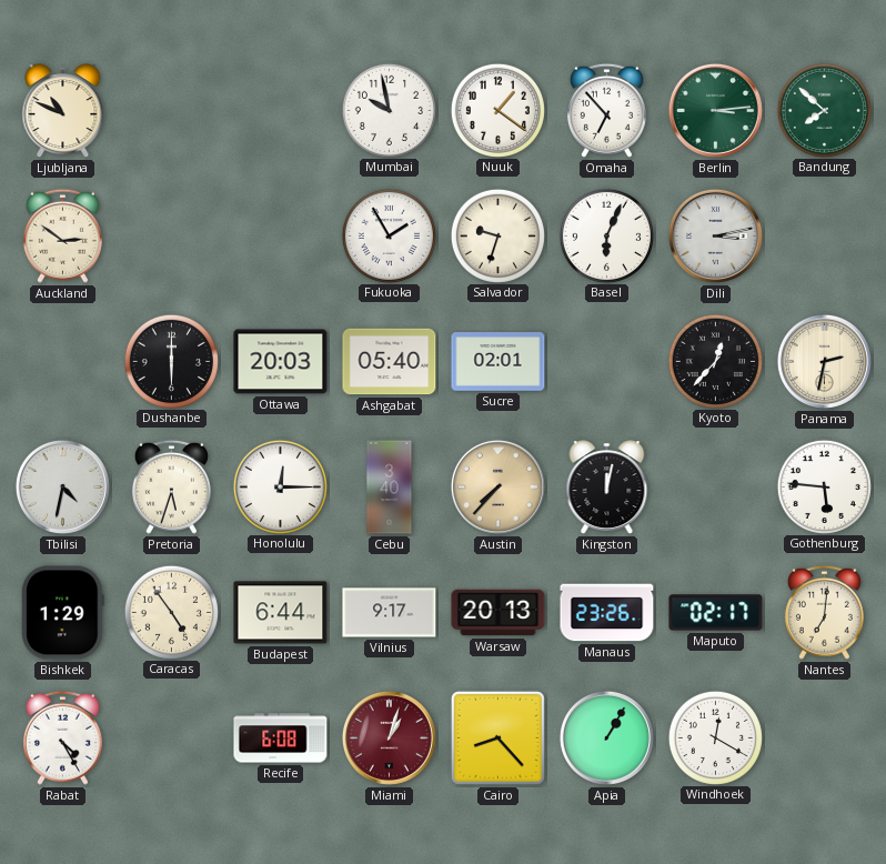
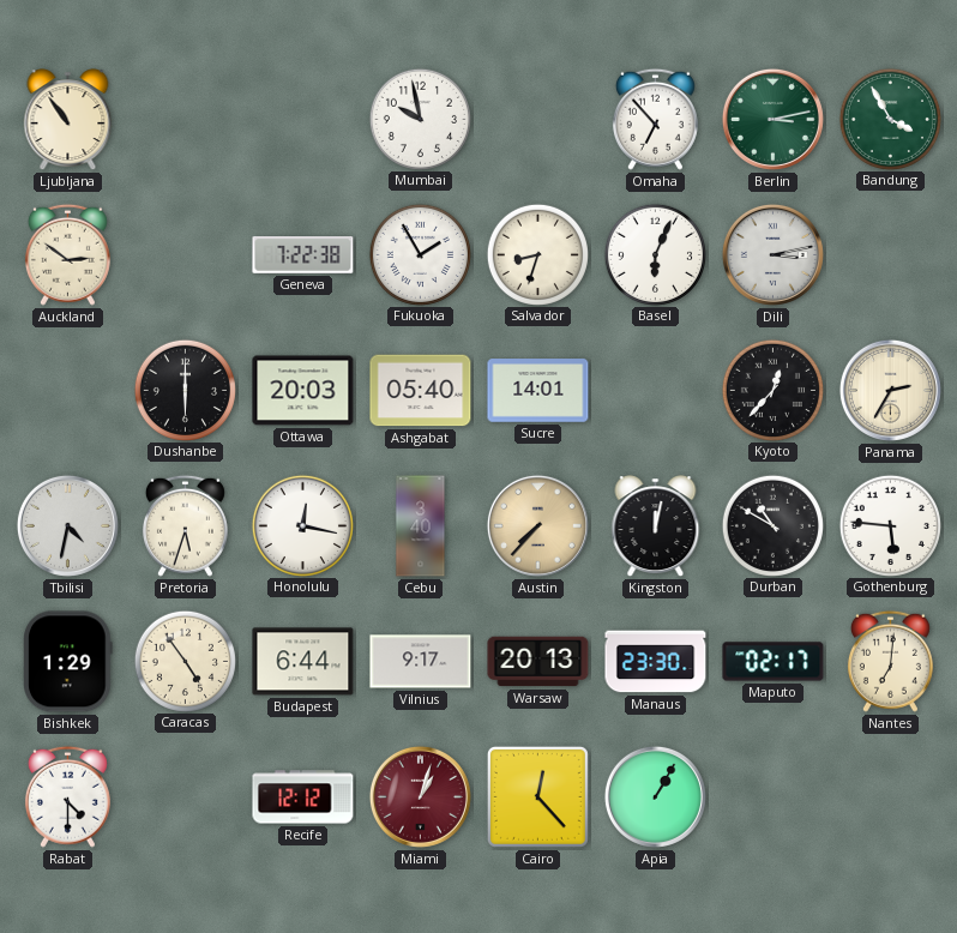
Ljubljana: 10:49 -> 10:54 (68, 120)
Nuuk: 1:21 -> none (497, 110)
Berlin: 3:14 -> 3:13 (772, 119)
Bandung: 7:52 -> 3:55 (890, 119)
Geneva: none -> 7:22 (303, 255)
Salvador: 9:33 -> 8:33 (537, 254)
Sucre: 02:01 -> 14:01 (538, 391)
Panama: 2:32 -> 2:35 (890, 390)
Honolulu: 12:15 -> 12:17 (302, 525)
Durban: none -> 10:50 (772, 525)
Manaus: 23:26 -> 23:30 (656, 662)
Rabat: 4:25 -> 4:30 (67, 796)
Recife: 6:08 -> 12:12 (303, 797)
Cairo: 8:23 -> 12:23 (537, 796)
Windhoek: 12:20 -> none (715, 737)
